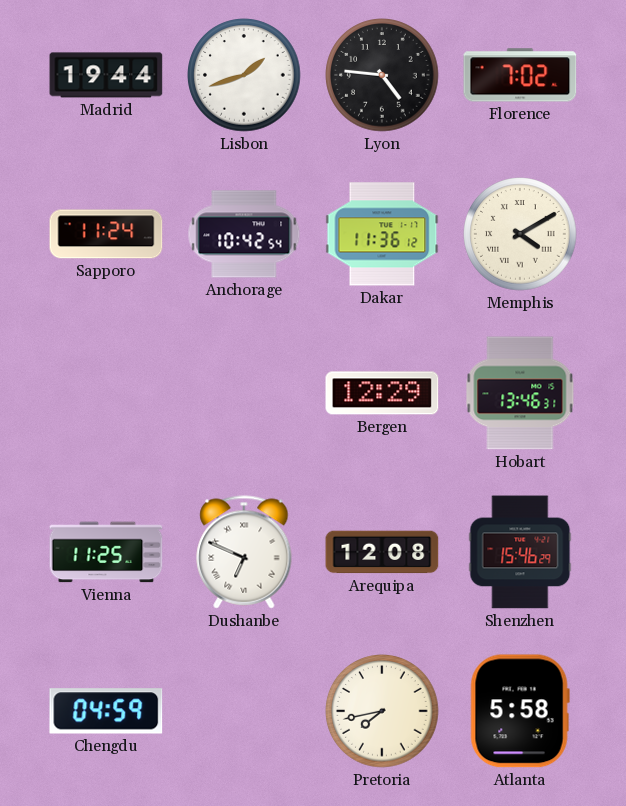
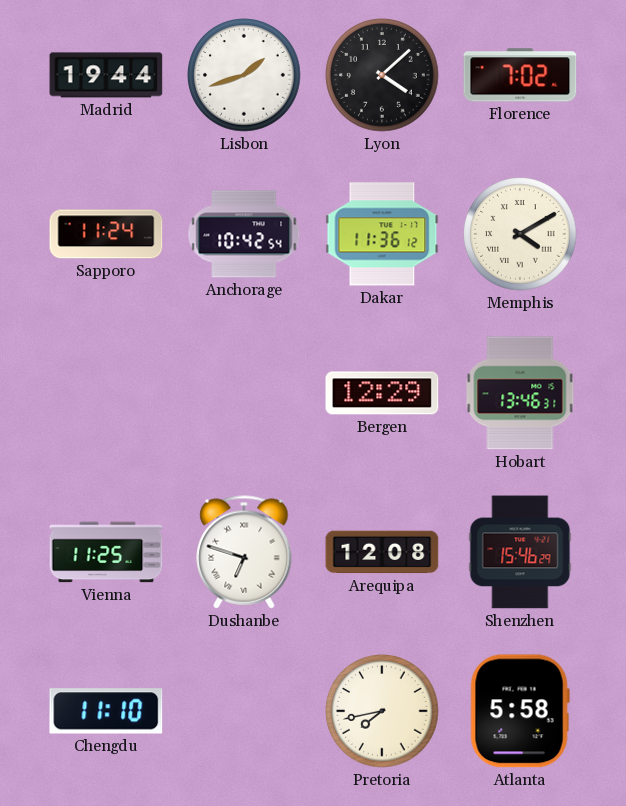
Lyon: 4:46 -> 4:08 (382, 75)
Dushanbe: 6:49 -> 6:48 (244, 552)
Chengdu: 04:59 -> 11:10 (106, 711)
